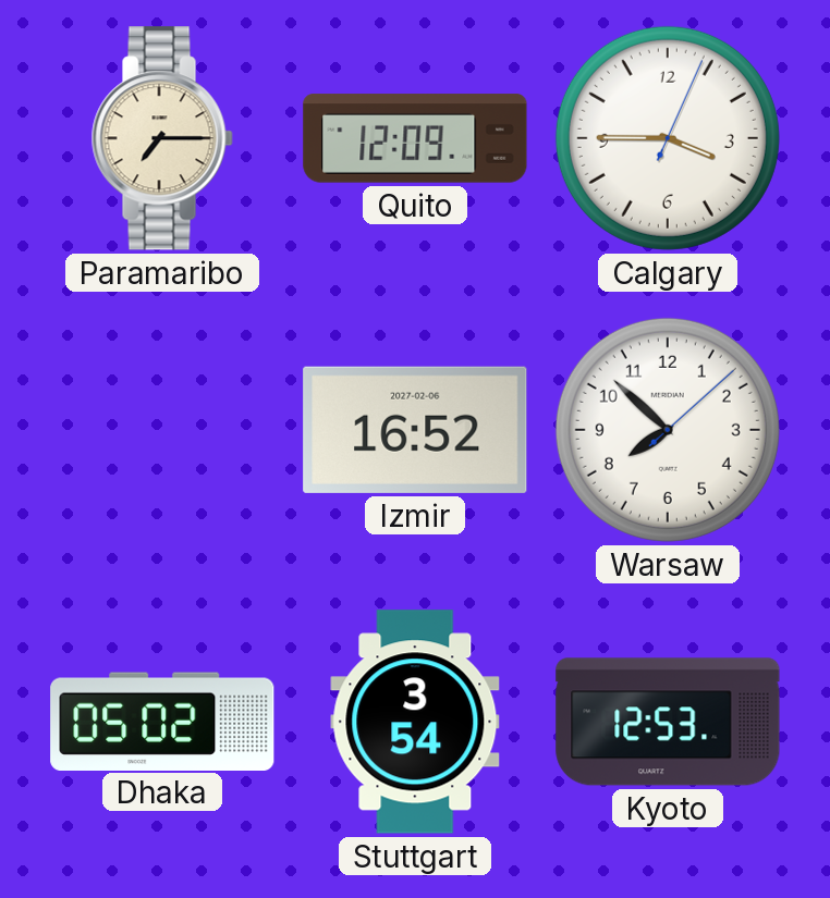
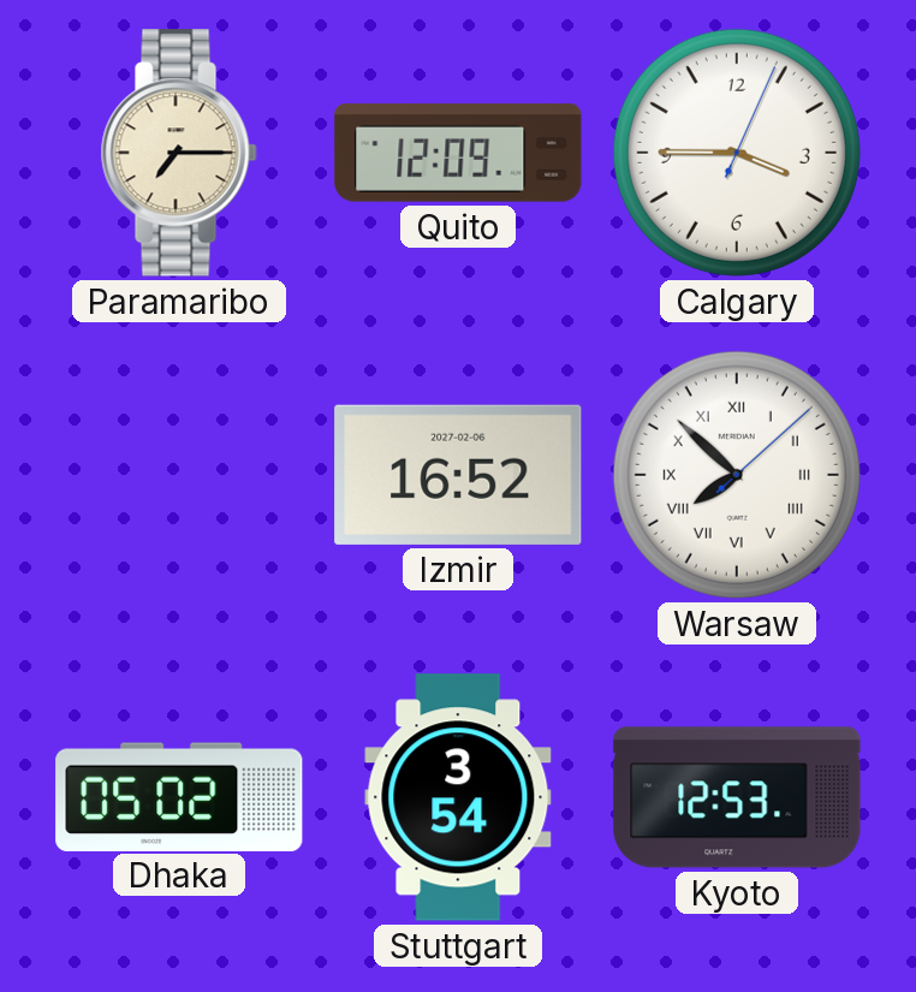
Warsaw numerals: Arabic -> Roman (737, 475)
